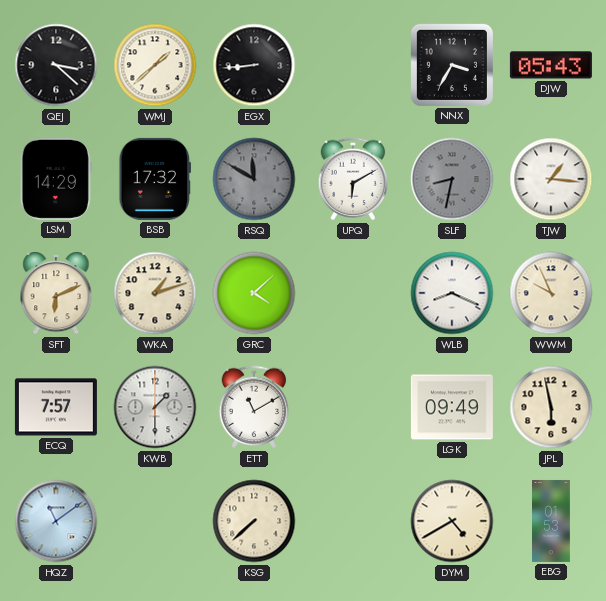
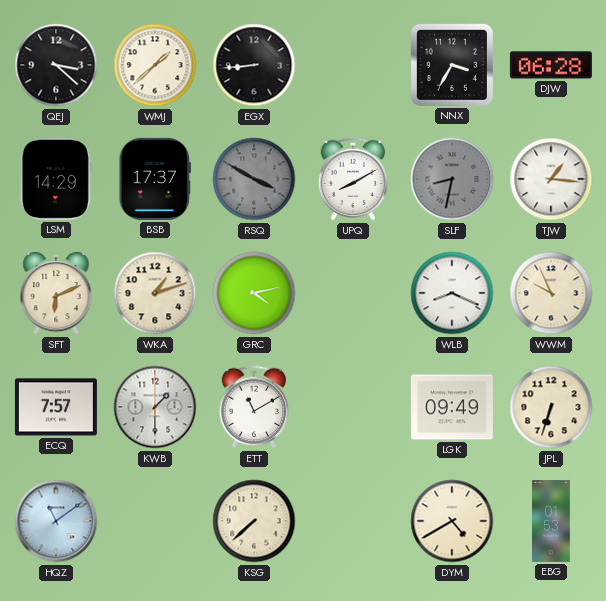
DJW: 05:43 -> 06:28 (551, 65)
BSB: 17:32 -> 17:37 (154, 179)
RSQ: 11:50 -> 3:50 (254, 179)
UPQ: 6:10 -> 8:10 (353, 179)
GRC: 4:08 -> 4:13 (254, 293)
JPL: 5:58 -> 6:33 (551, 407)
